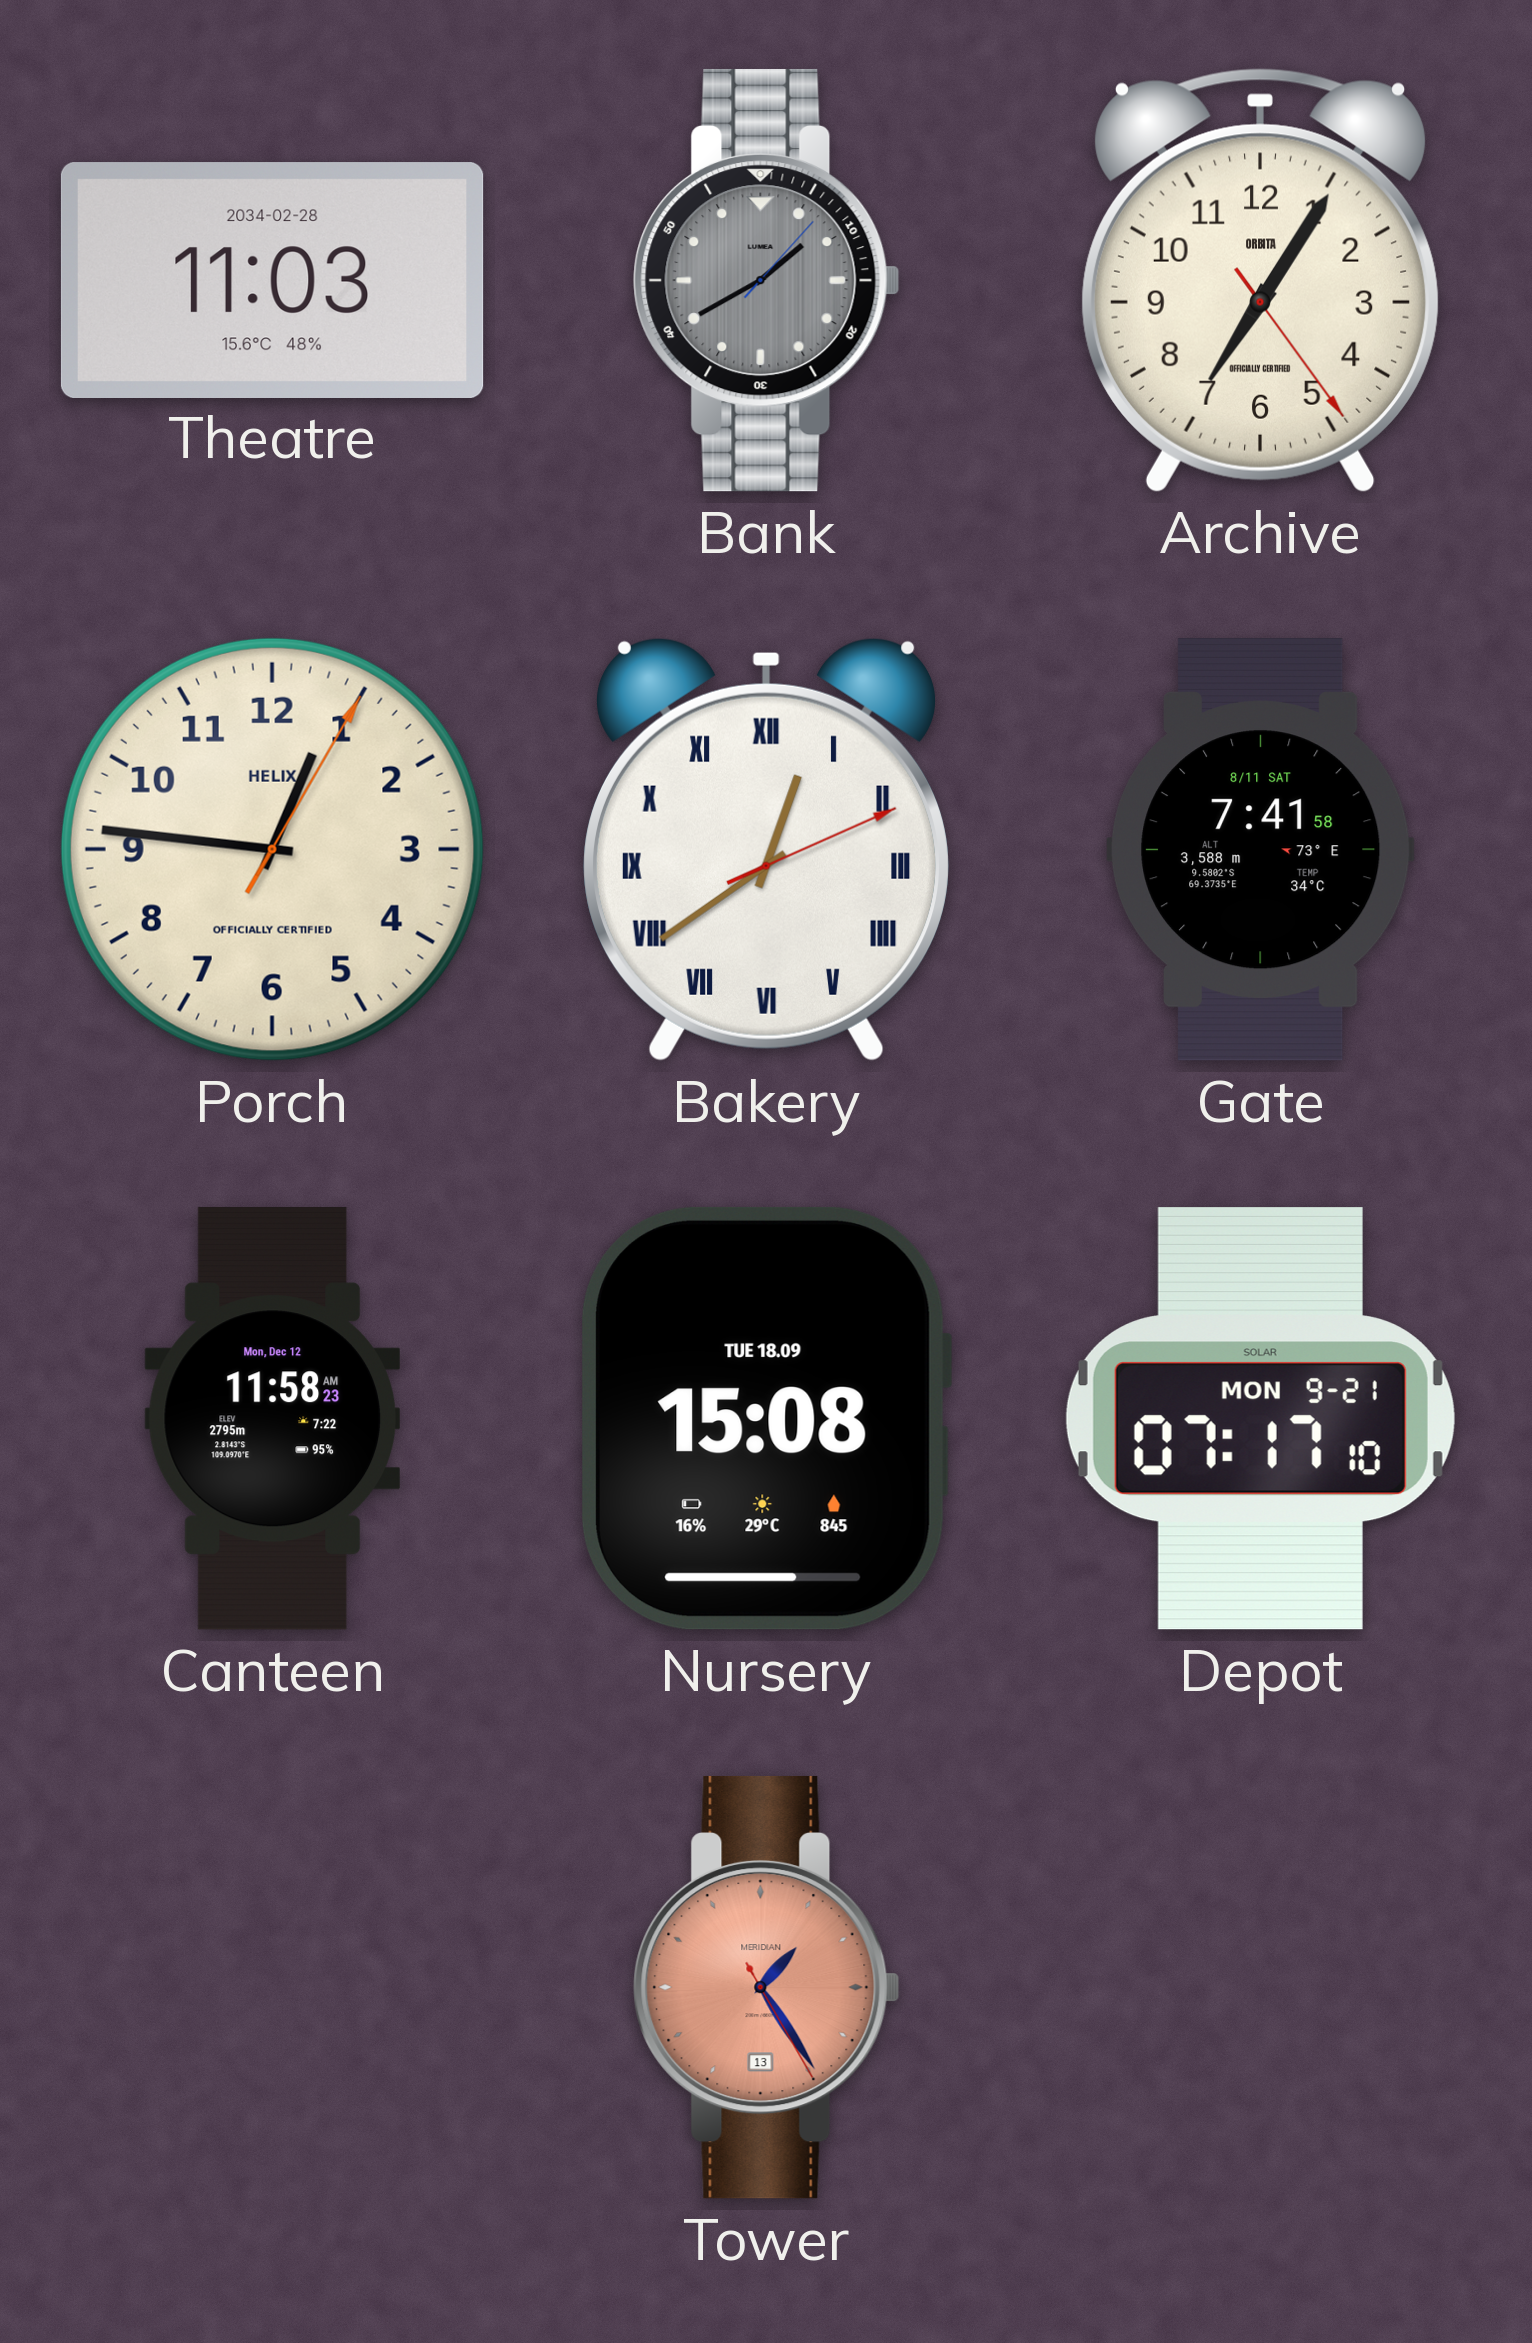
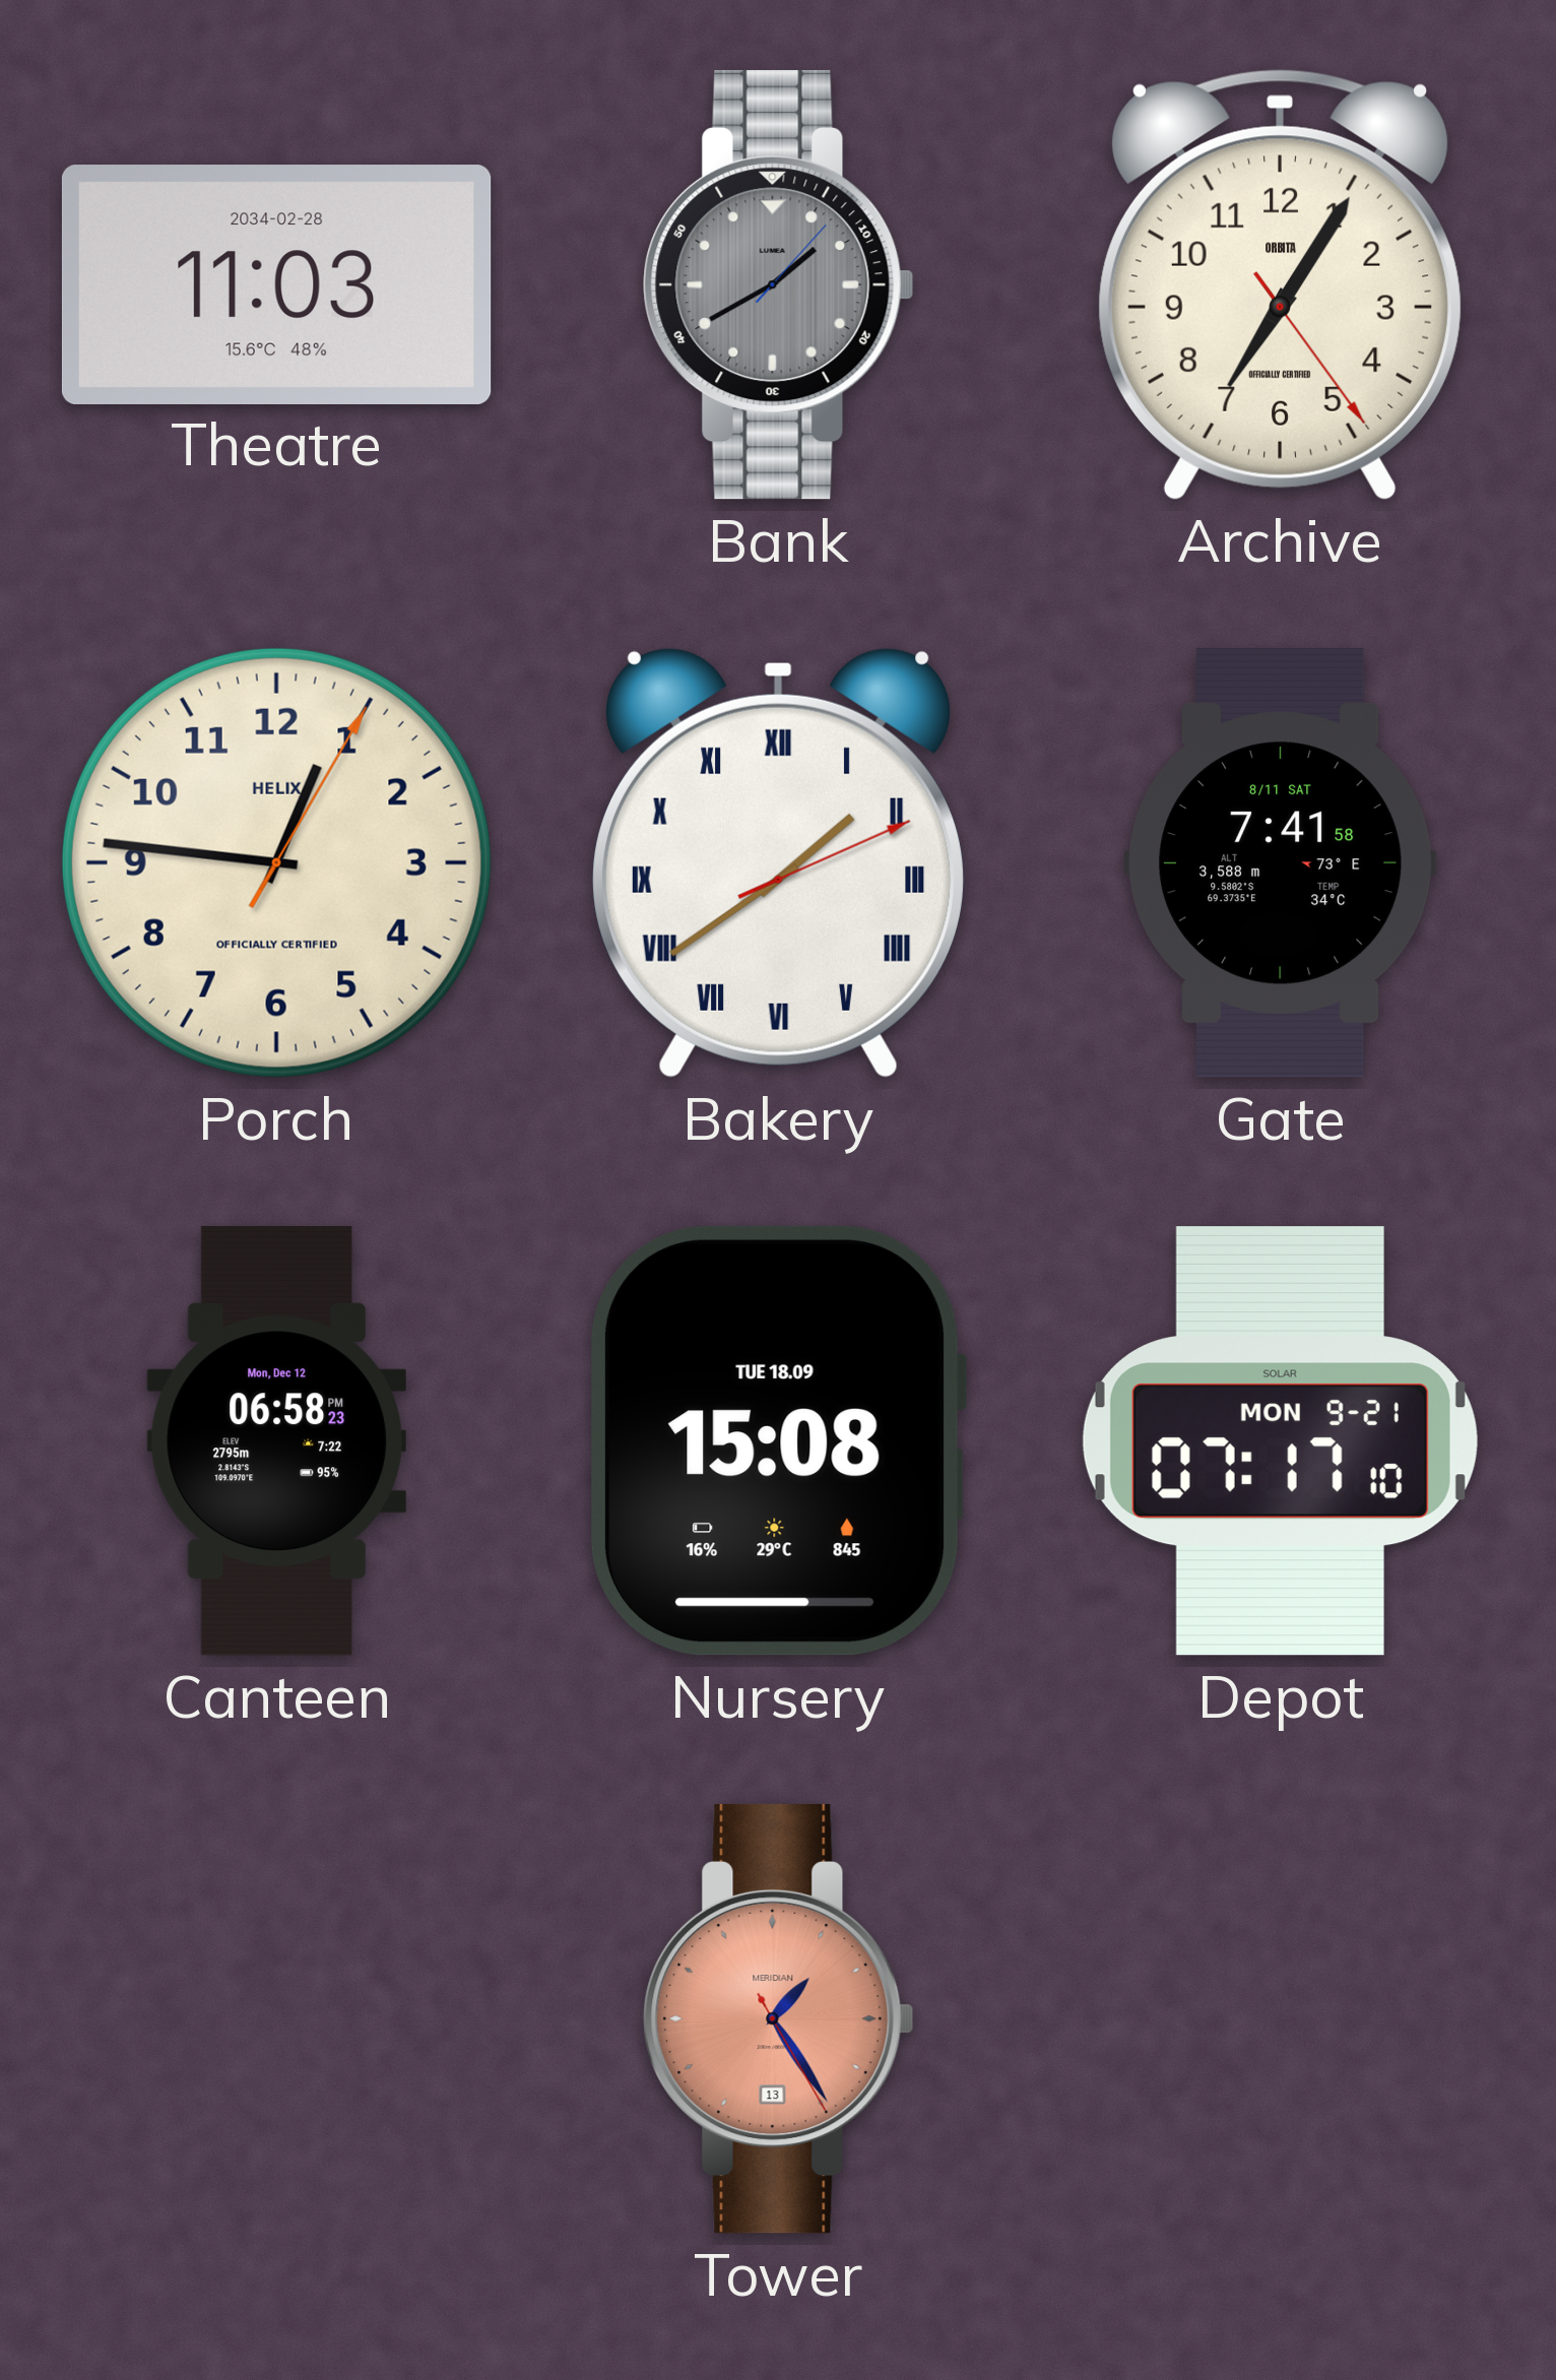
Bakery: 12:39 -> 1:39 (778, 862)
Canteen: 11:58 -> 06:58 (276, 1441)
